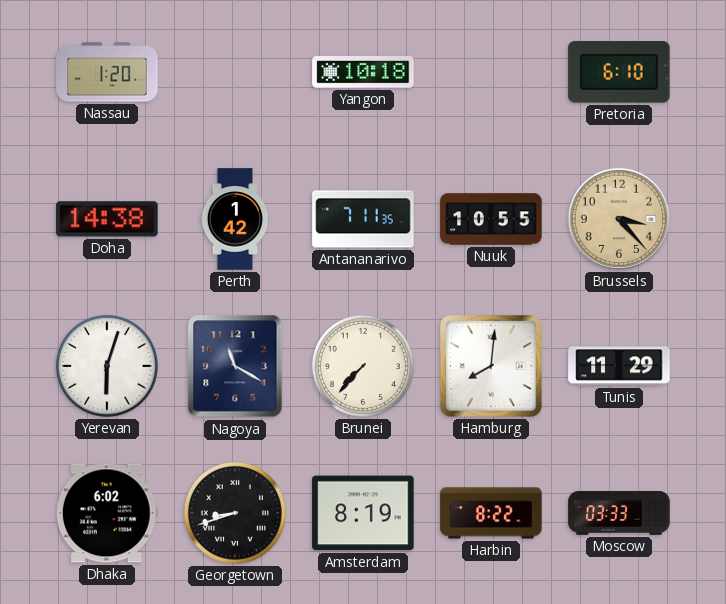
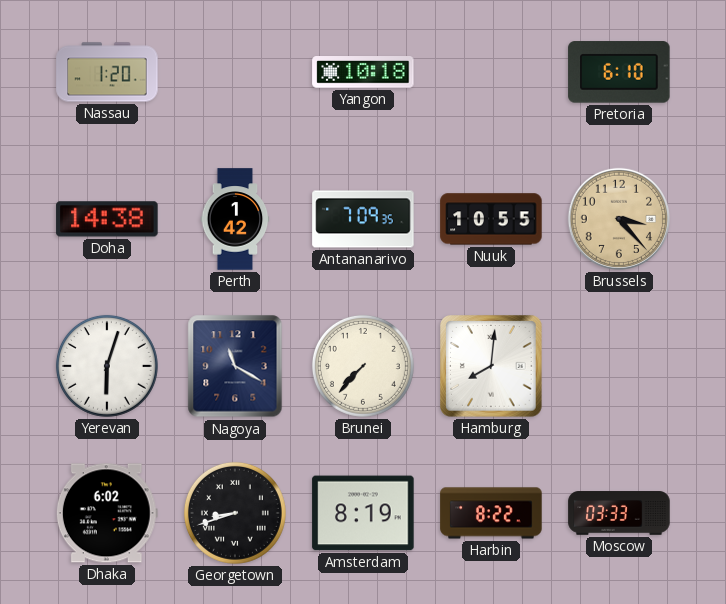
Antananarivo: 7:11 -> 7:09 (363, 219)
Tunis: 11:29 -> none (619, 366)
